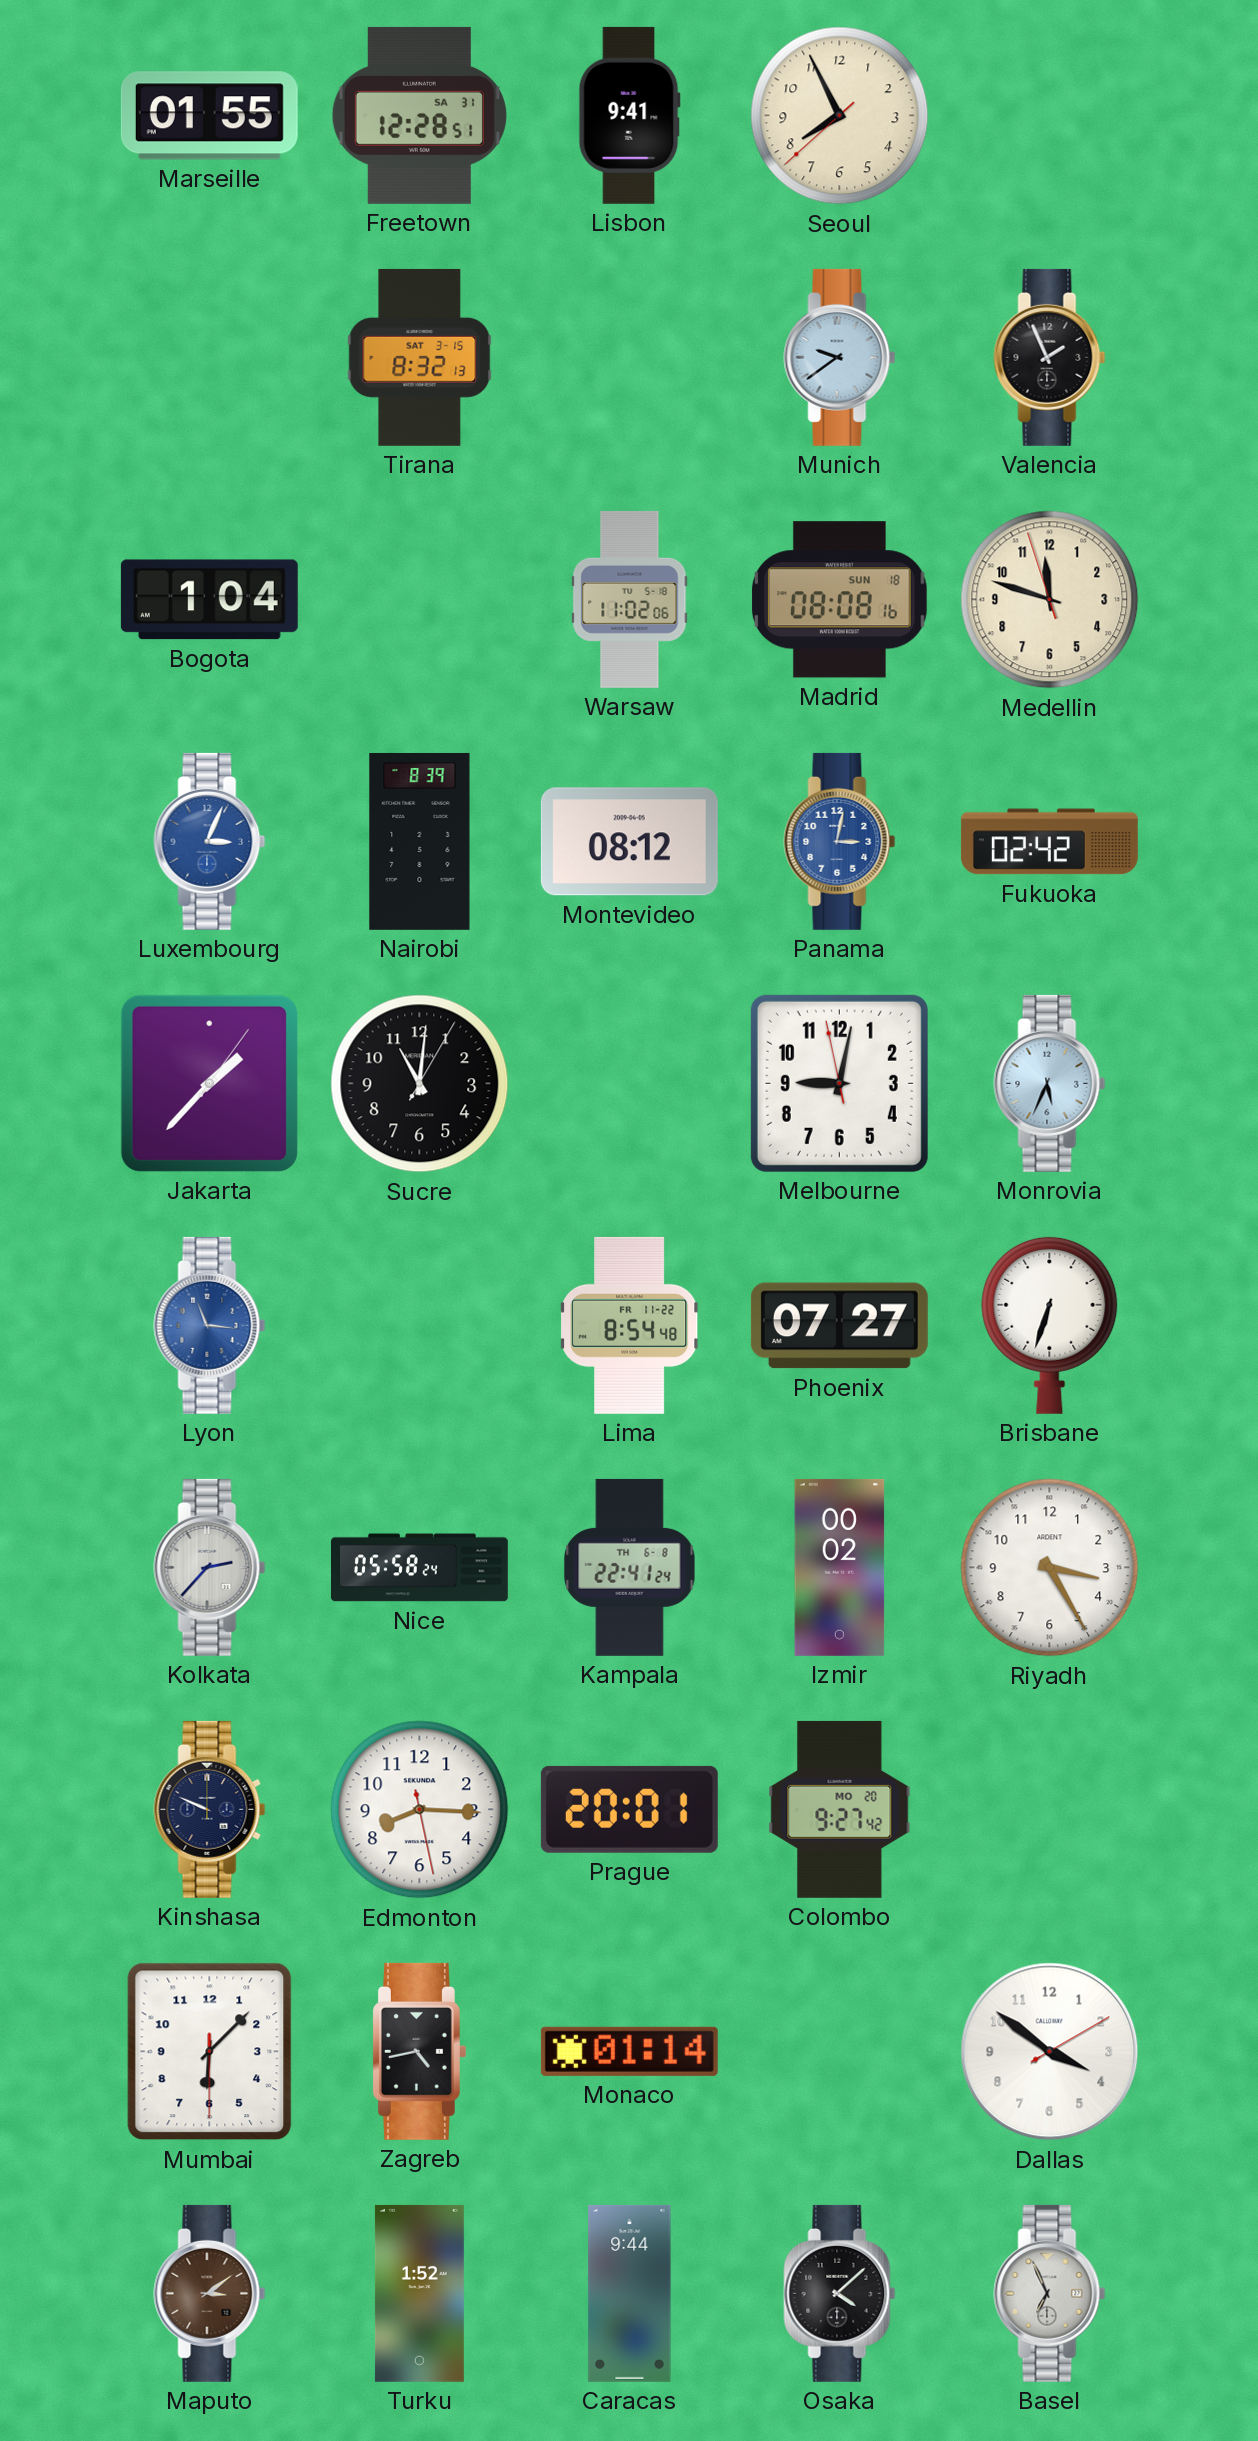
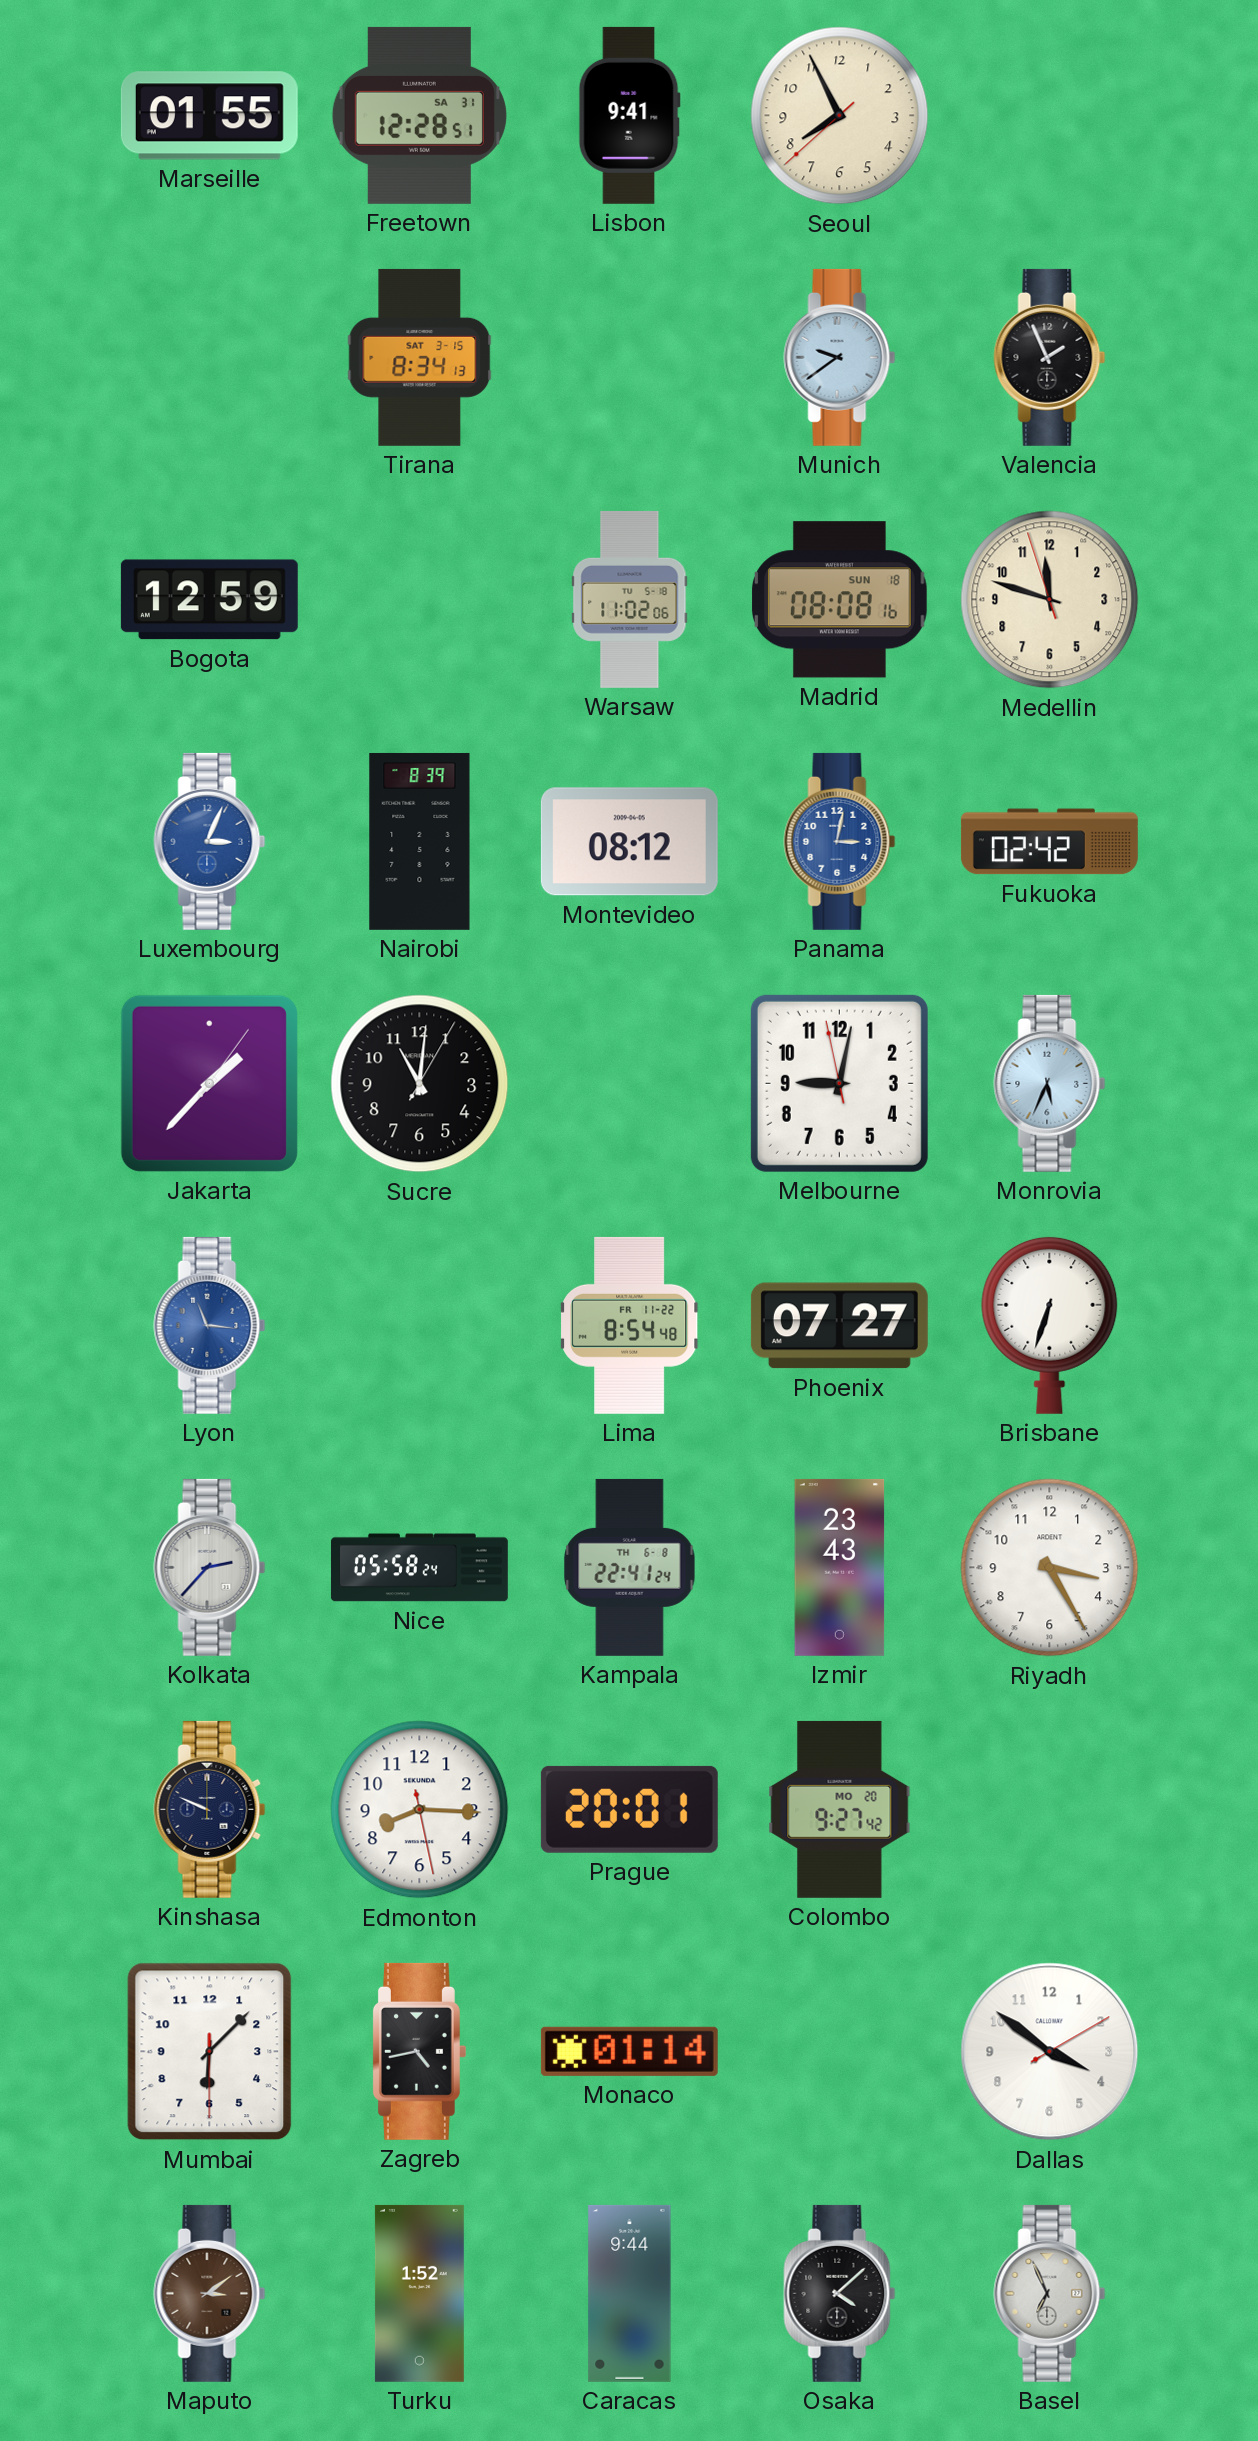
Tirana: 8:32 -> 8:34 (420, 357)
Bogota: 1:04 -> 12:59 (209, 600)
Izmir: 00:02 -> 23:43 (840, 1567)
